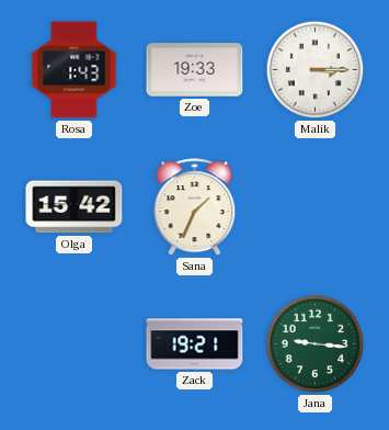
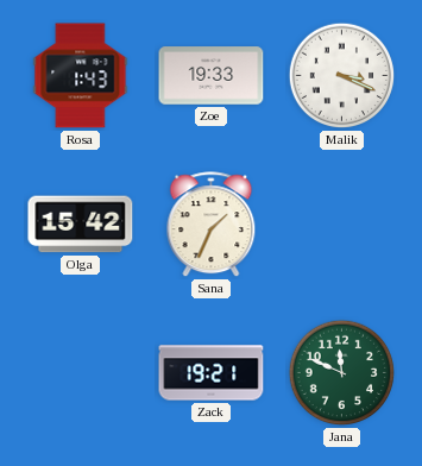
Malik: 3:15 -> 3:19 (342, 76)
Jana: 9:16 -> 11:49 (342, 373)
